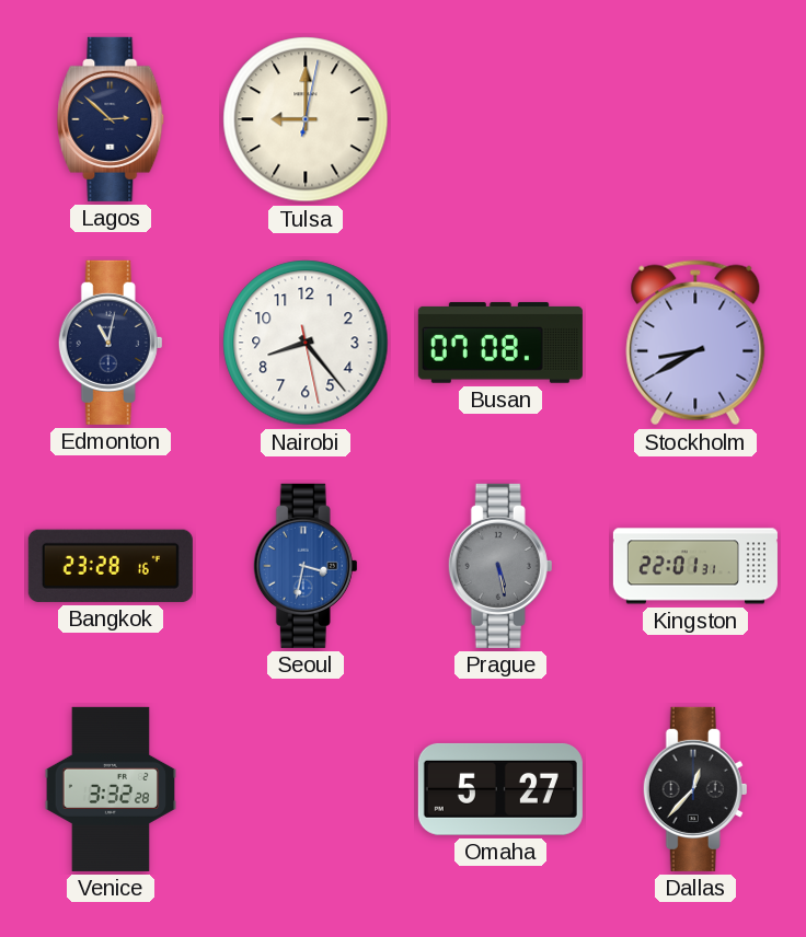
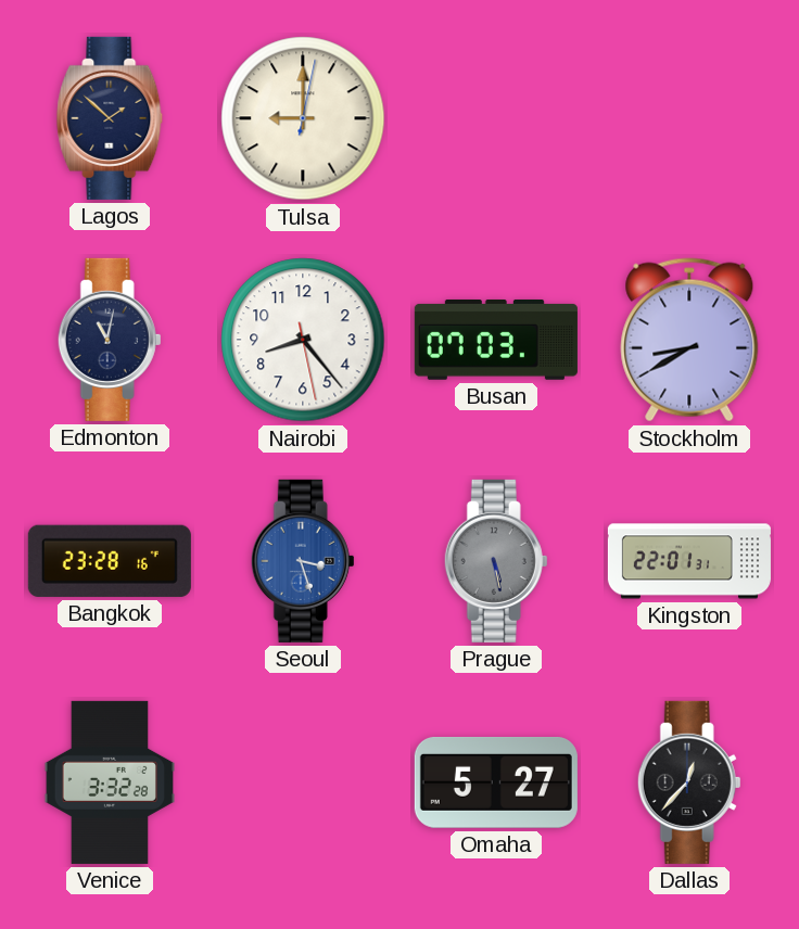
Lagos: 2:52 -> 1:52 (110, 118)
Busan: 07:08 -> 07:03 (496, 340)
Seoul: 3:32 -> 3:27 (303, 561)
